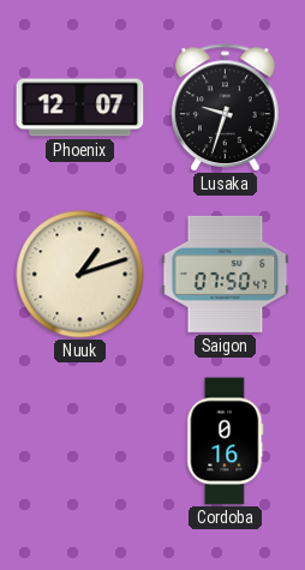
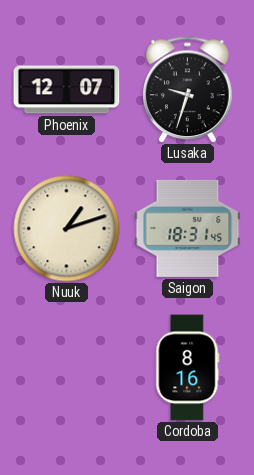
Saigon: 07:50 -> 18:31 (188, 228)
Cordoba: 0:16 -> 8:16 (188, 368)
